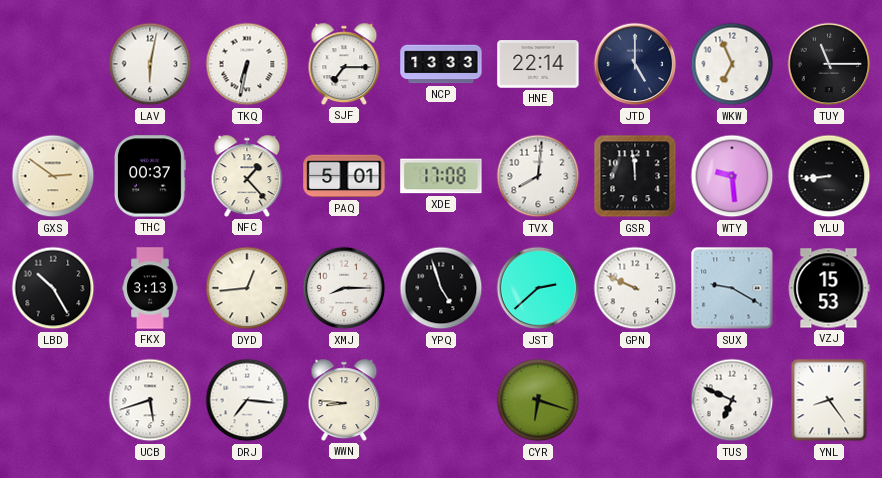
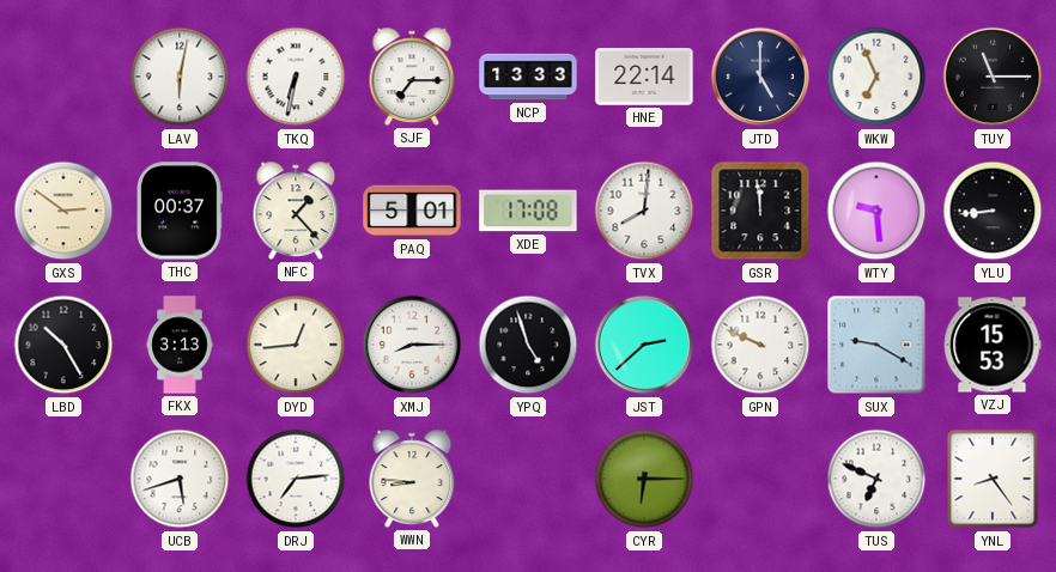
DRJ: 7:16 -> 7:14 (296, 479)
CYR: 6:18 -> 6:15 (644, 479)
